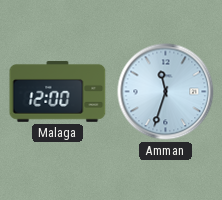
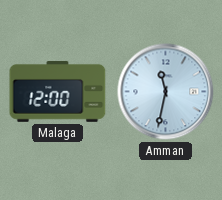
Amman: 11:33 -> 11:32 (166, 92)
